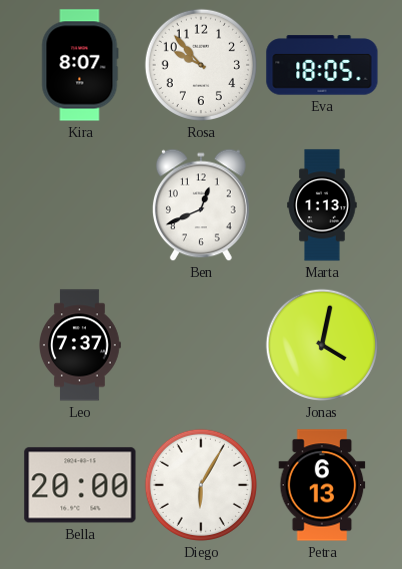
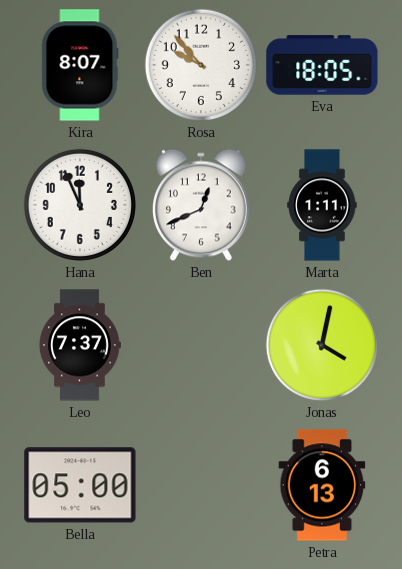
Hana: none -> 11:56 (80, 205)
Marta: 1:13 -> 1:11 (322, 205)
Bella: 20:00 -> 05:00 (80, 485)
Diego: 6:05 -> none (201, 485)
